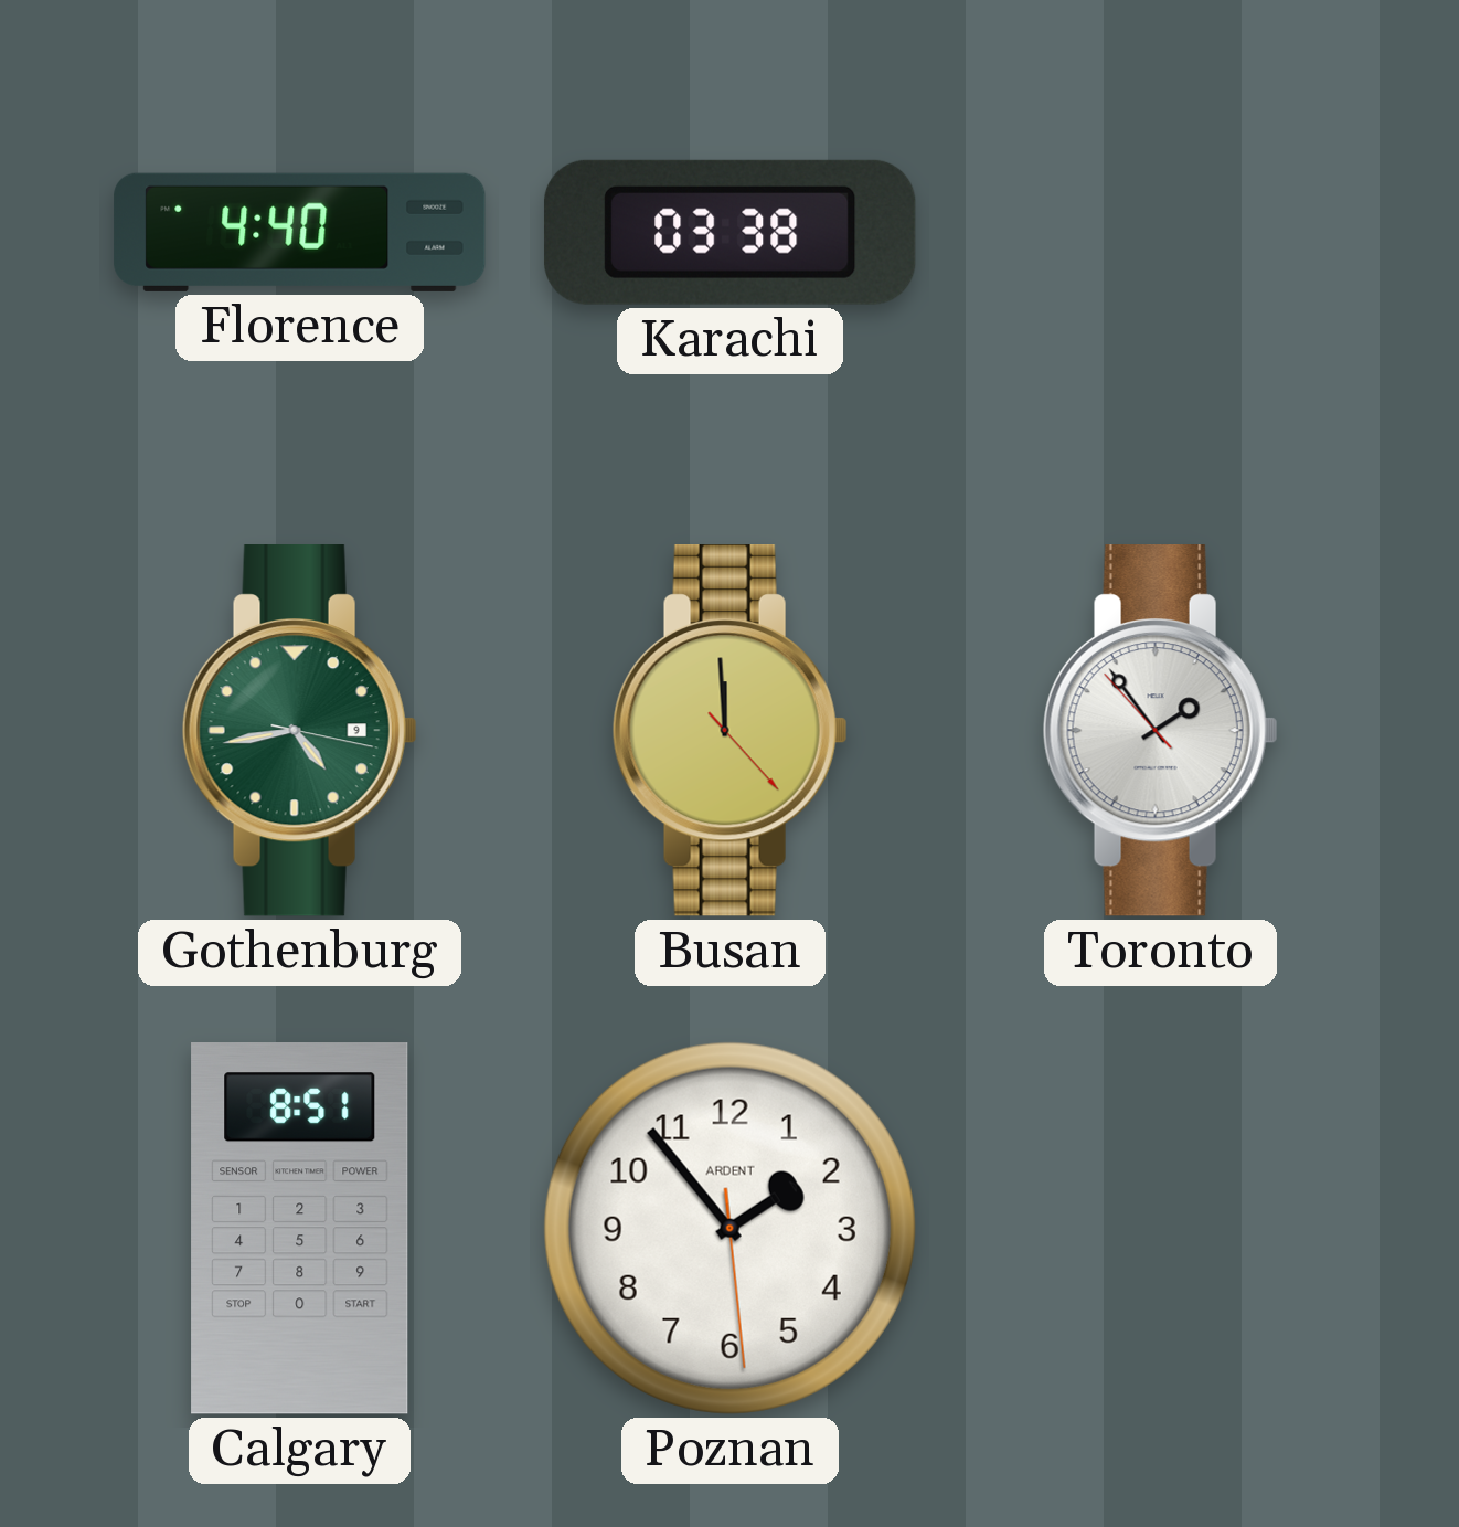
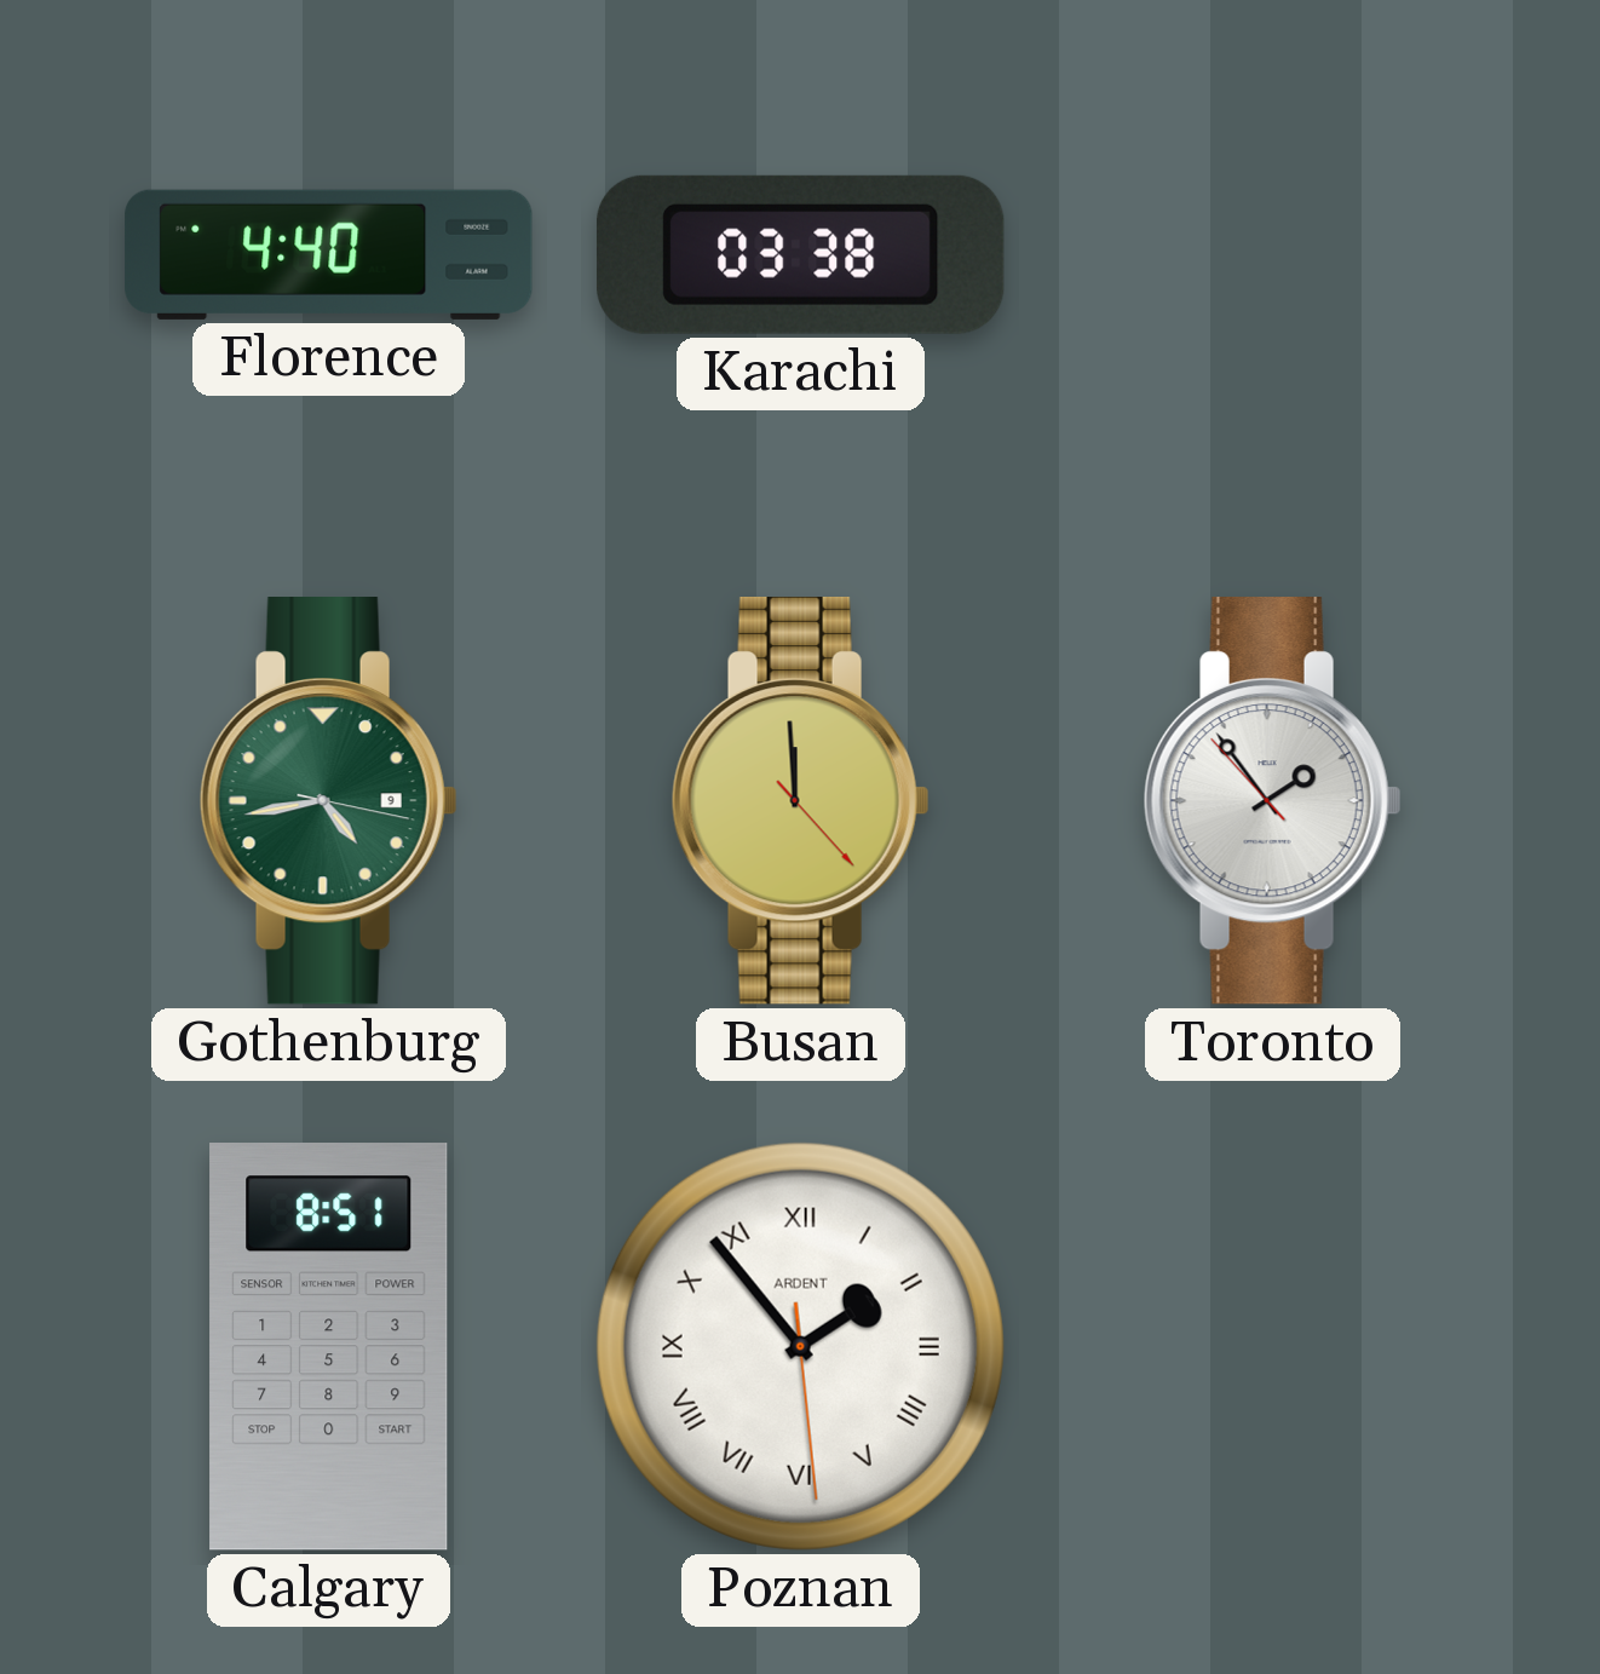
Poznan numerals: Arabic -> Roman (800, 1346)
